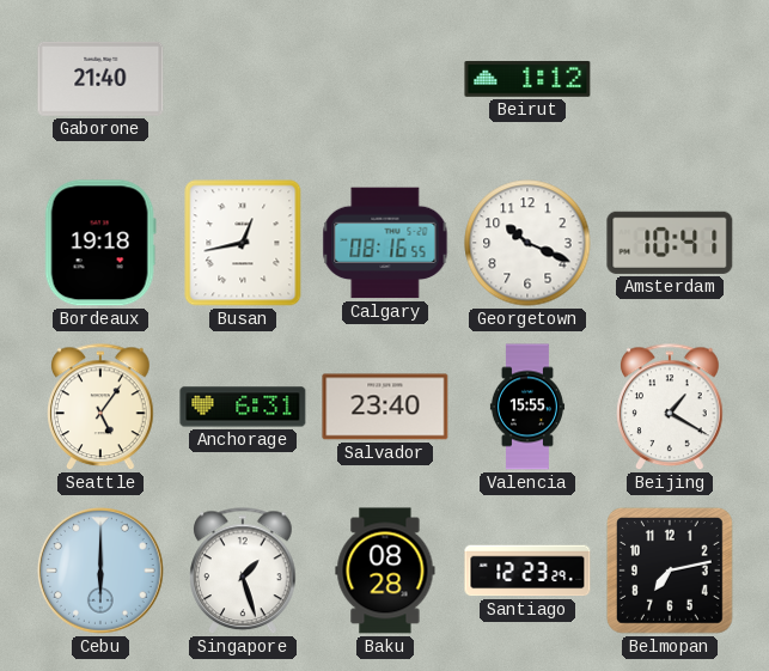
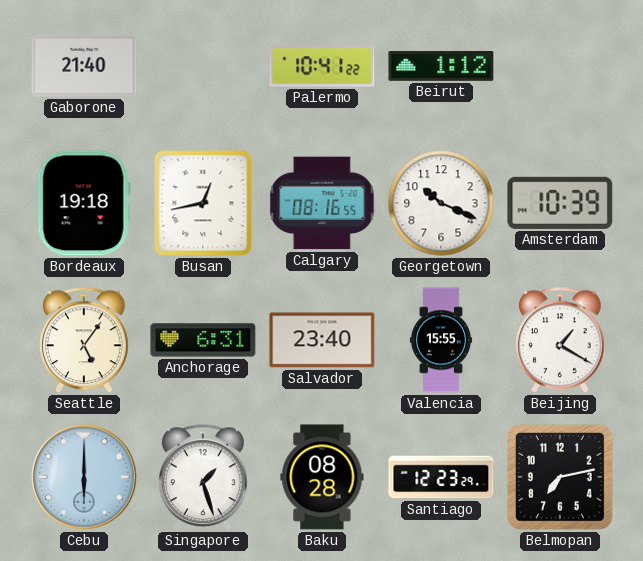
Palermo: none -> 10:41 (322, 66)
Amsterdam: 10:41 -> 10:39 (560, 203)
